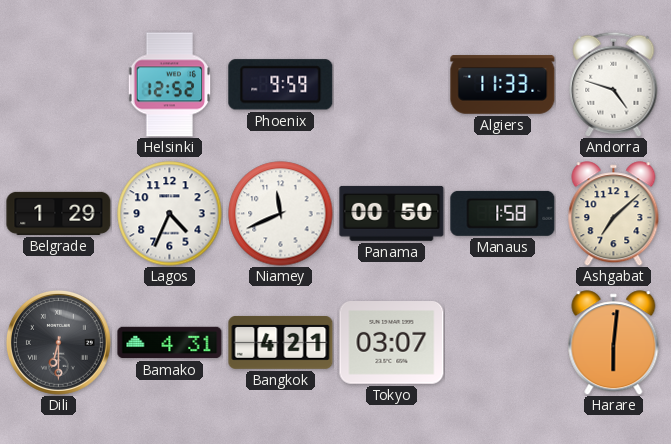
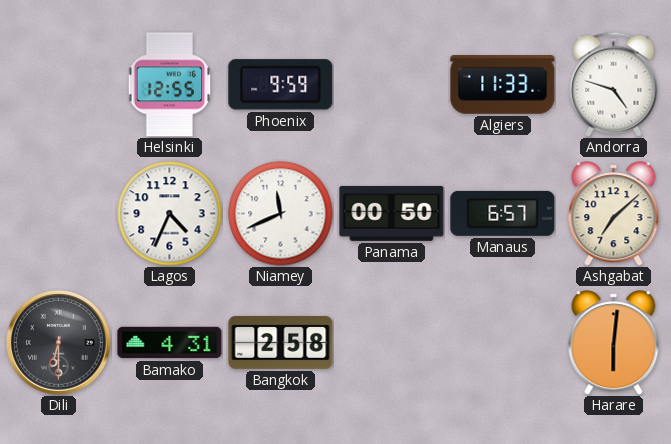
Helsinki: 12:52 -> 12:55 (170, 85)
Belgrade: 1:29 -> none (59, 213)
Manaus: 1:58 -> 6:57 (503, 213)
Bangkok: 4:21 -> 2:58 (281, 342)
Tokyo: 03:07 -> none (392, 343)
